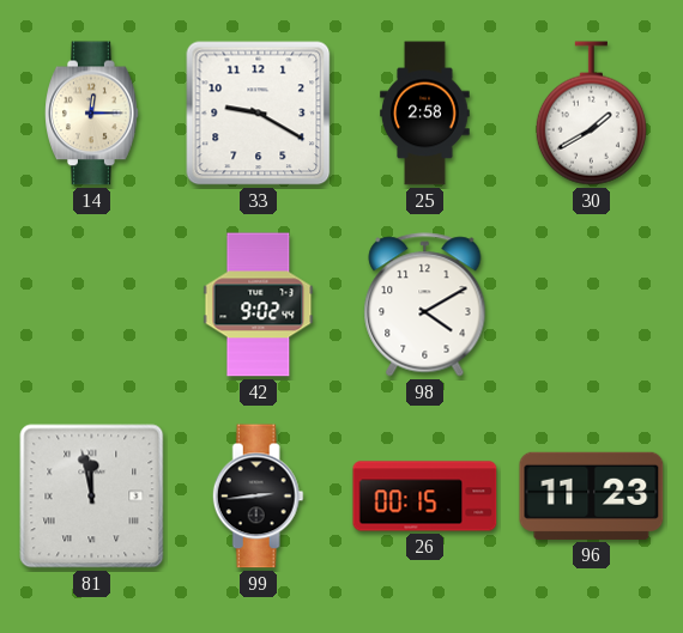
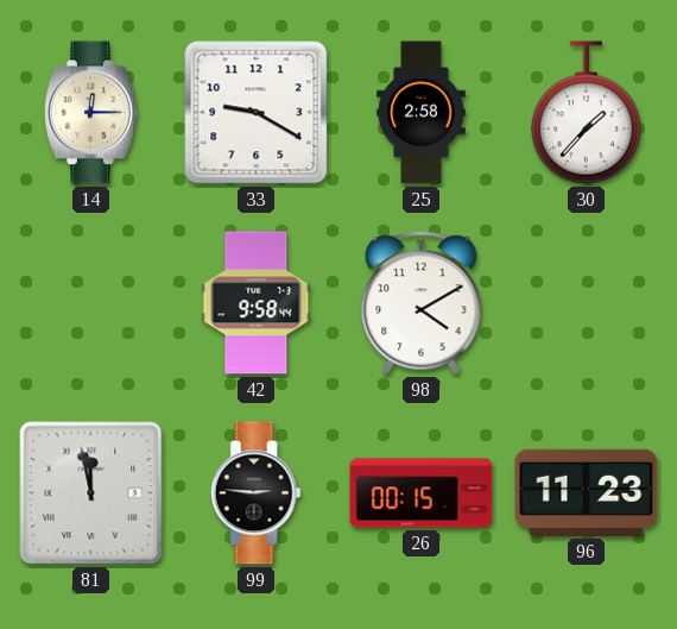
30: 1:40 -> 1:37 (586, 113)
42: 9:02 -> 9:58 (257, 303)
99: 2:44 -> 2:46 (255, 493)
